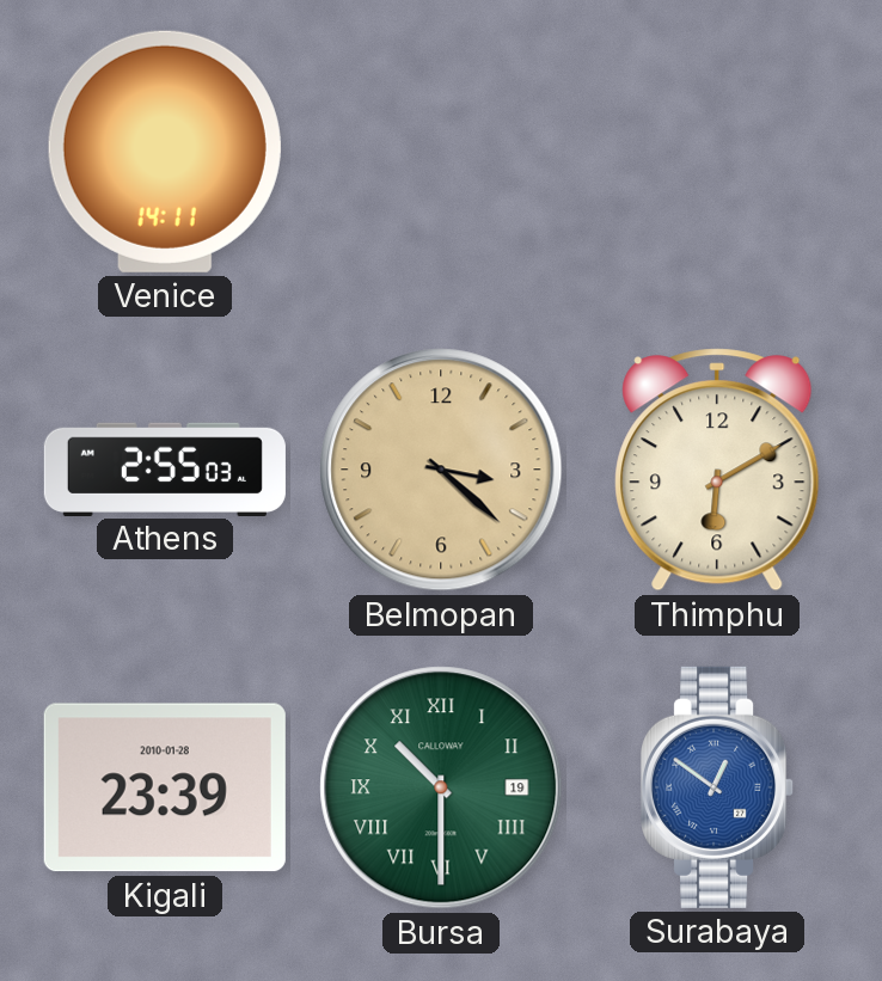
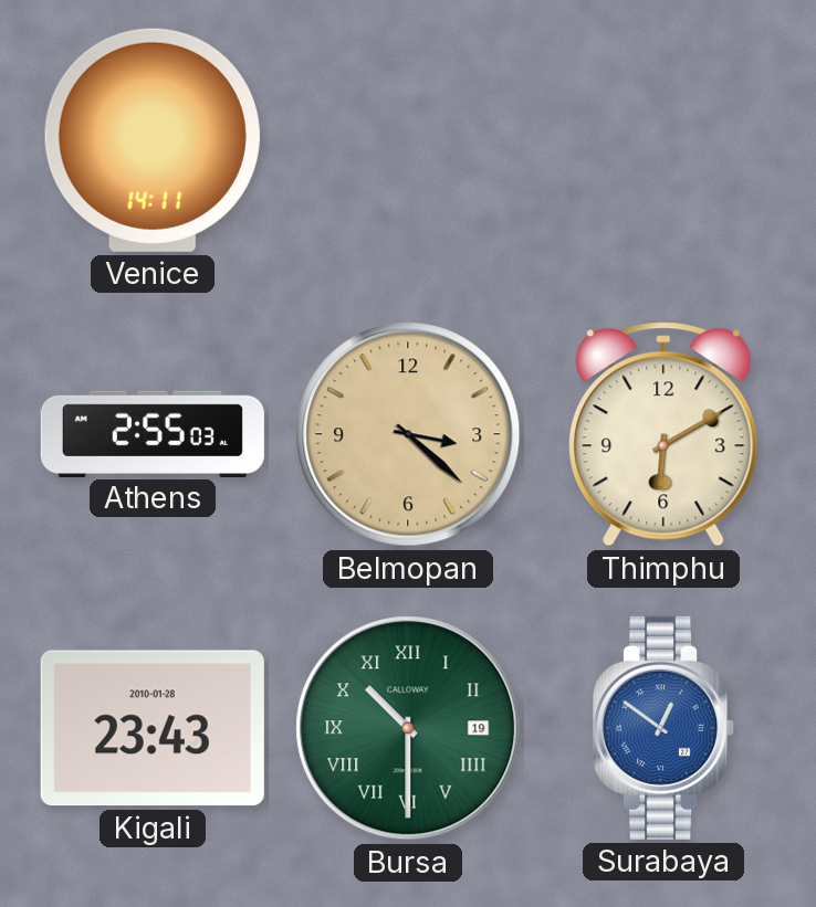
Kigali: 23:39 -> 23:43 (153, 728)
